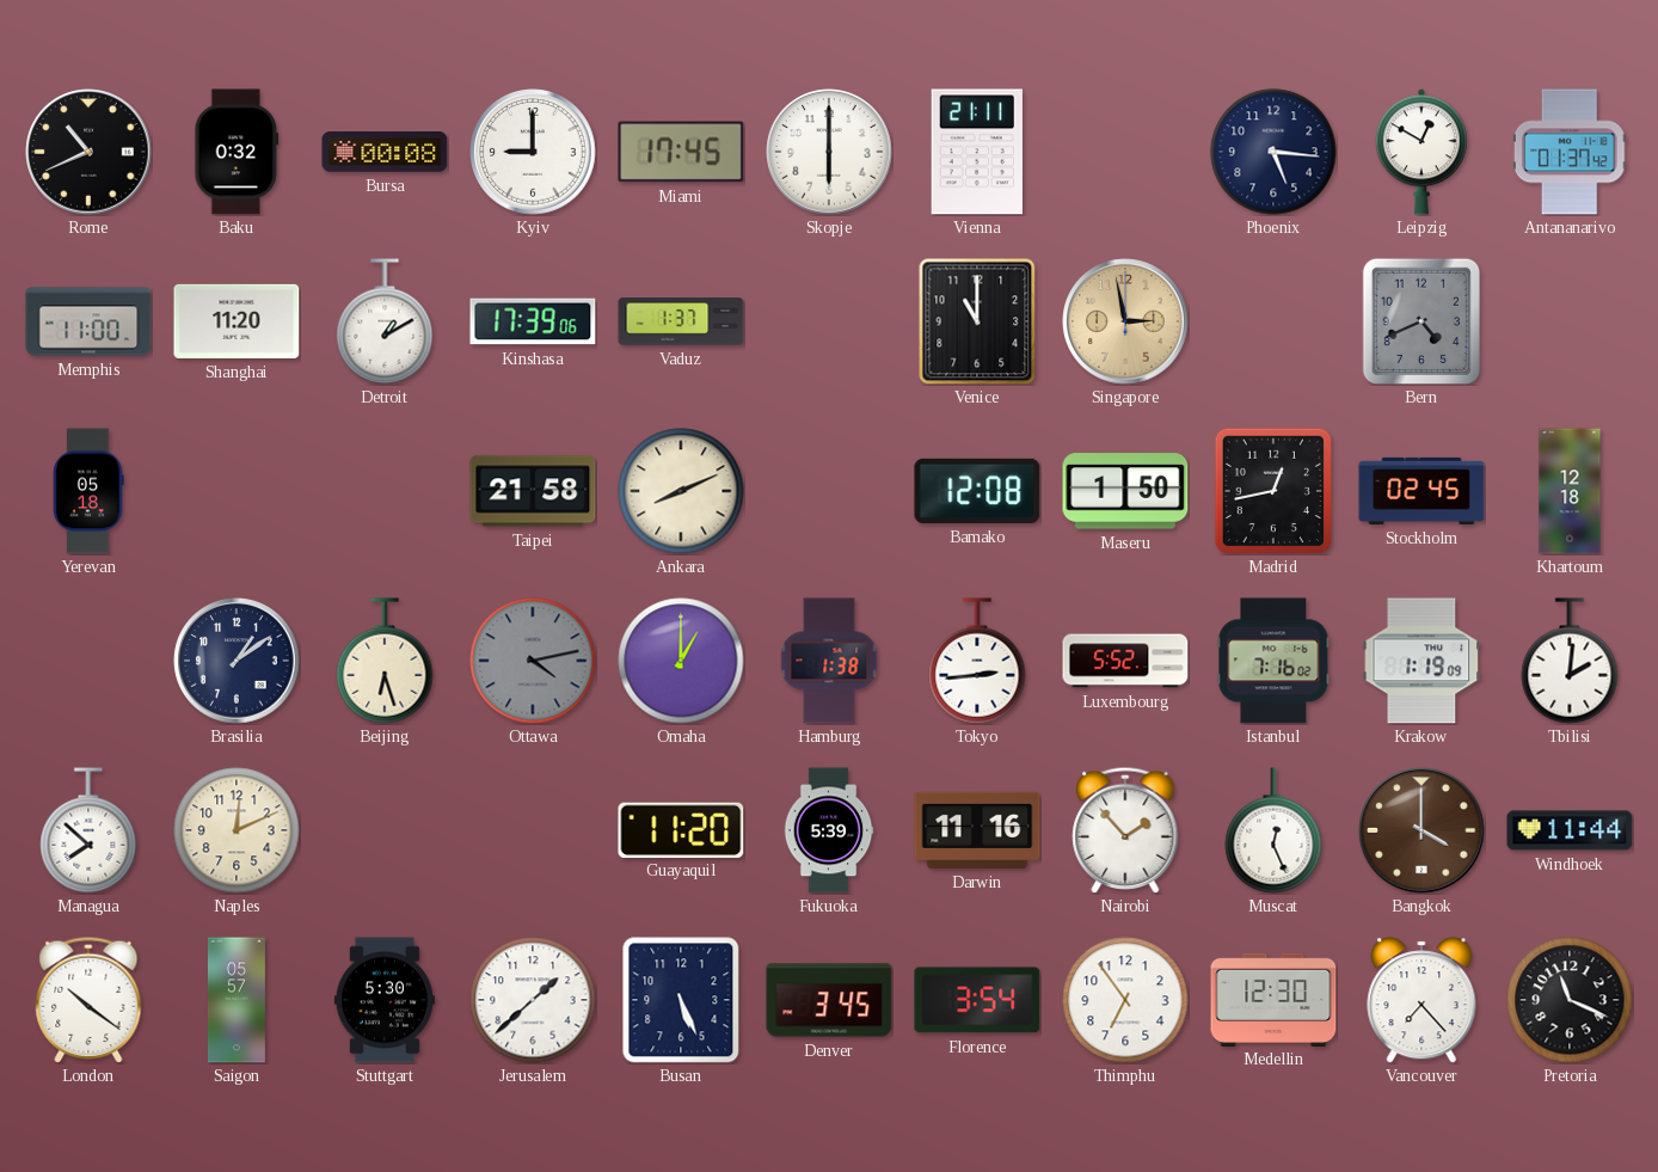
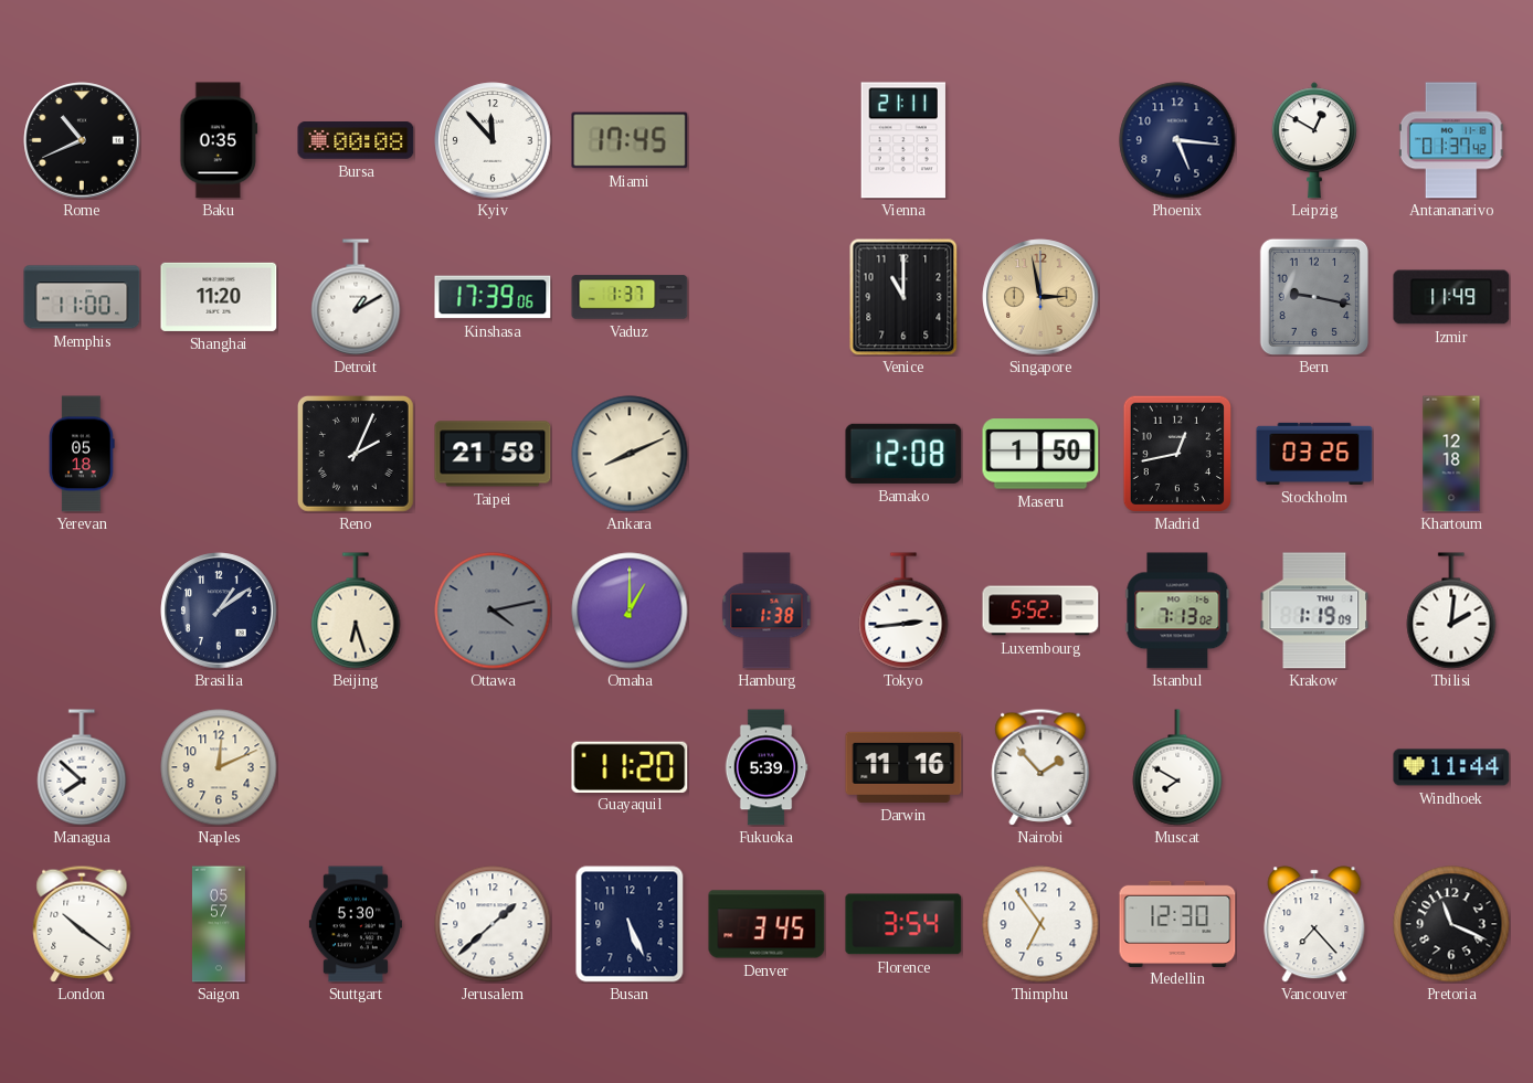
Baku: 0:32 -> 0:35 (219, 140)
Kyiv: 9:00 -> 11:53 (493, 140)
Skopje: 6:00 -> none (829, 152)
Bern: 4:41 -> 9:17 (1313, 296)
Izmir: none -> 11:49 (1451, 297)
Reno: none -> 2:04 (356, 454)
Stockholm: 02:45 -> 03:26 (1314, 454)
Istanbul: 7:16 -> 7:13 (1177, 610)
Muscat: 12:26 -> 7:50 (1177, 767)
Bangkok: 4:00 -> none (1421, 830)
